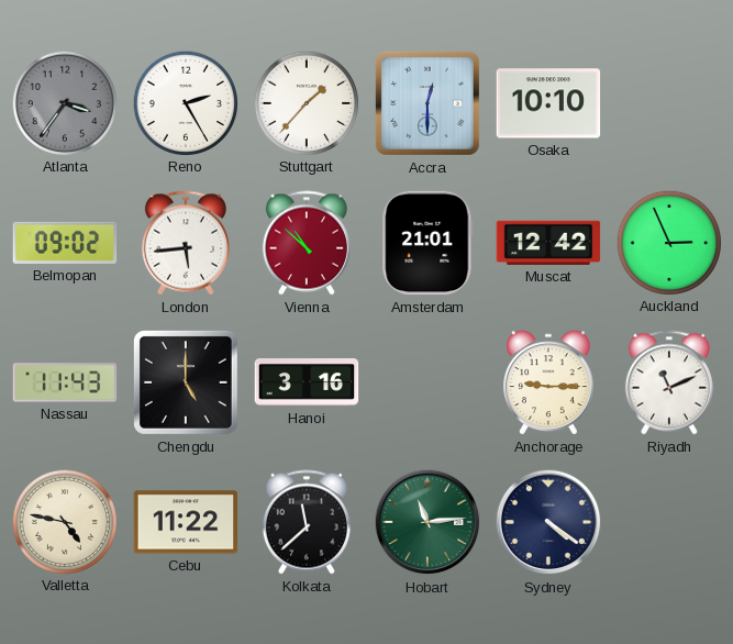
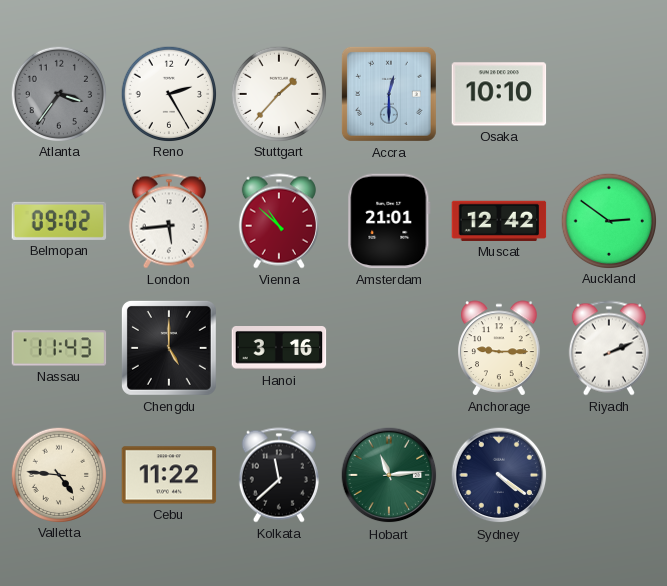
Auckland: 2:56 -> 2:51 (608, 220)
Riyadh: 11:11 -> 2:11 (609, 348)
Valletta: 4:47 -> 4:46 (58, 474)
